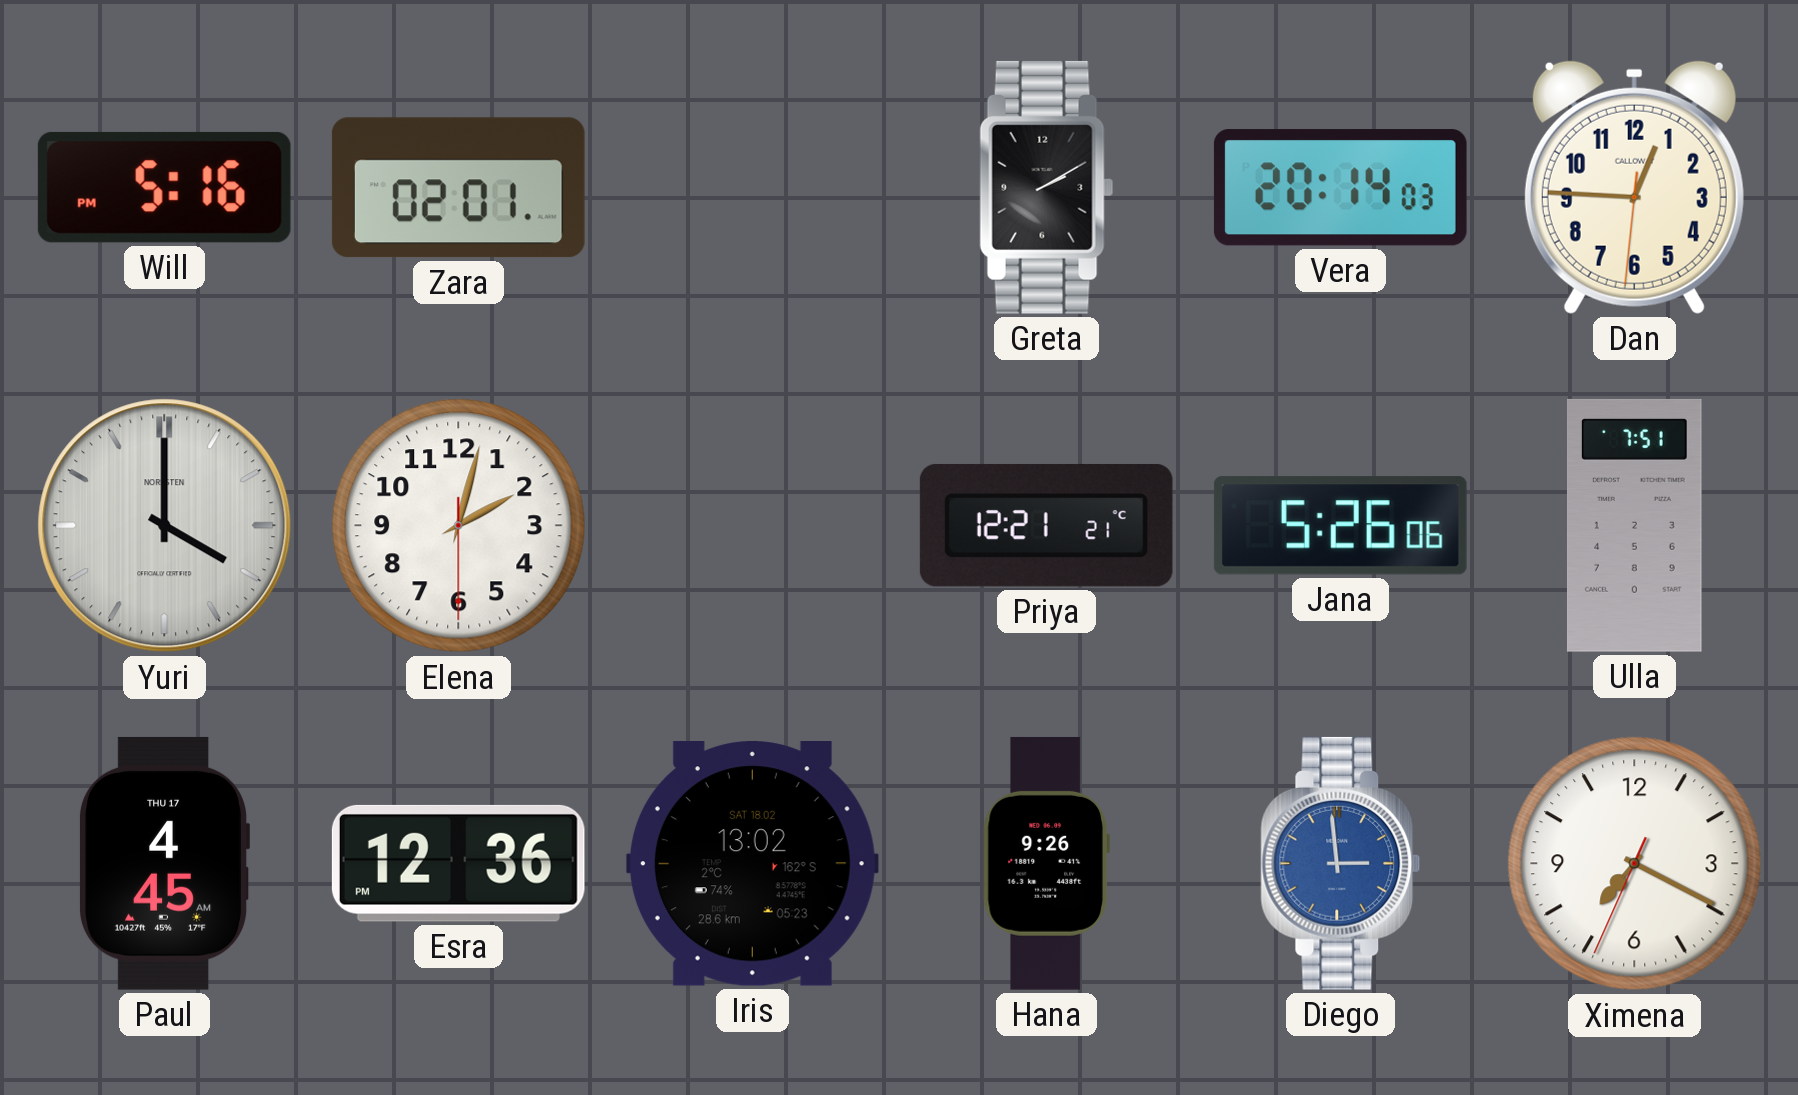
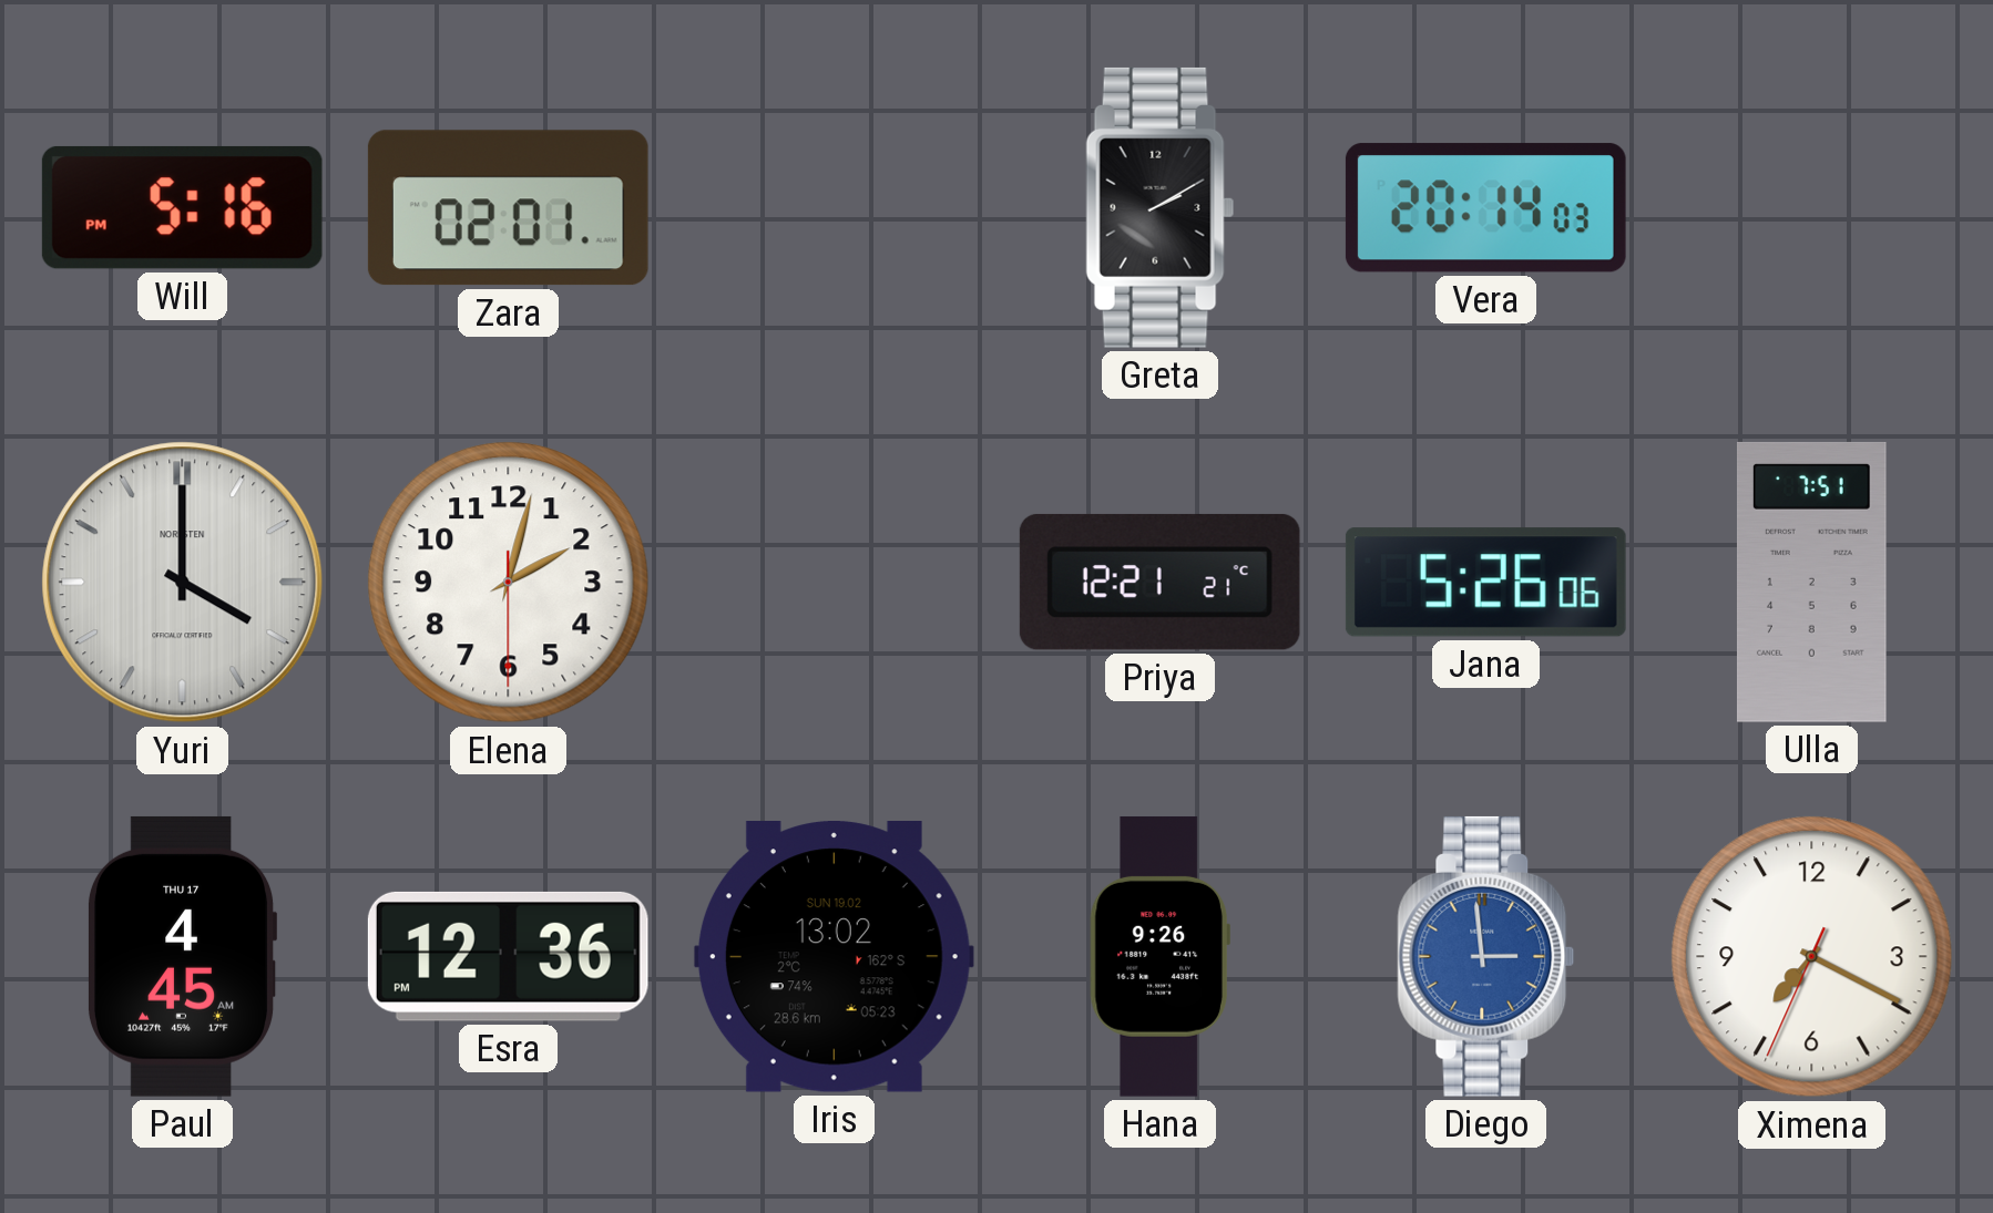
Dan: 12:45 -> none (1634, 187)
Iris date: SAT 18.02 -> SUN 19.02 (834, 957)
